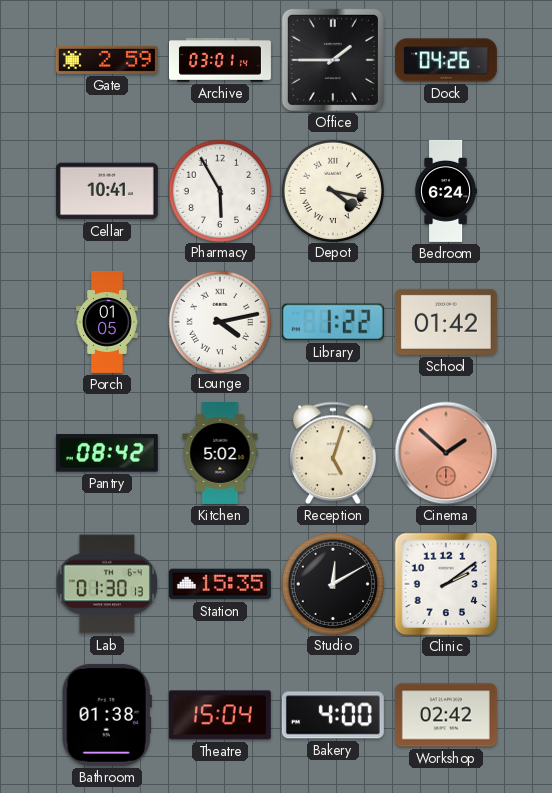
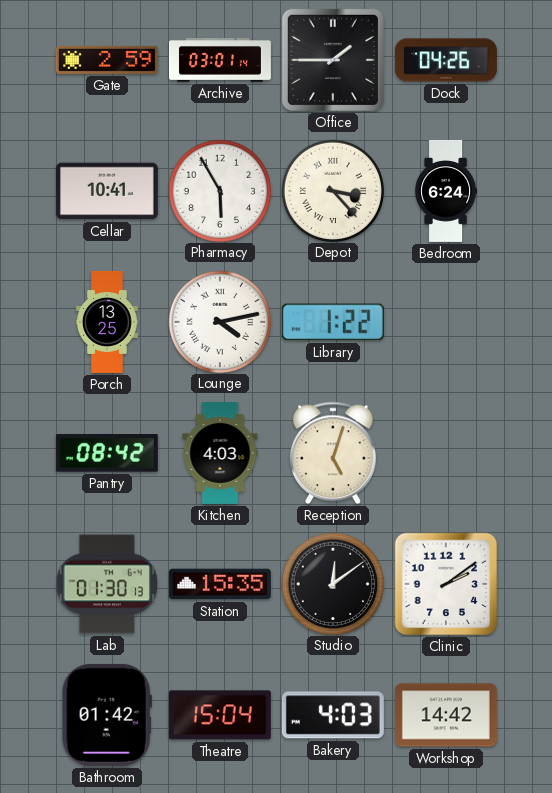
Depot: 4:17 -> 3:23 (332, 190)
Porch: 01:05 -> 13:25 (107, 322)
School: 01:42 -> none (446, 322)
Kitchen: 5:02 -> 4:03 (220, 453)
Cinema: 1:52 -> none (446, 453)
Studio: 12:10 -> 12:09 (332, 583)
Bathroom: 01:38 -> 01:42 (107, 715)
Bakery: 4:00 -> 4:03 (333, 715)
Workshop: 02:42 -> 14:42 (446, 715)
